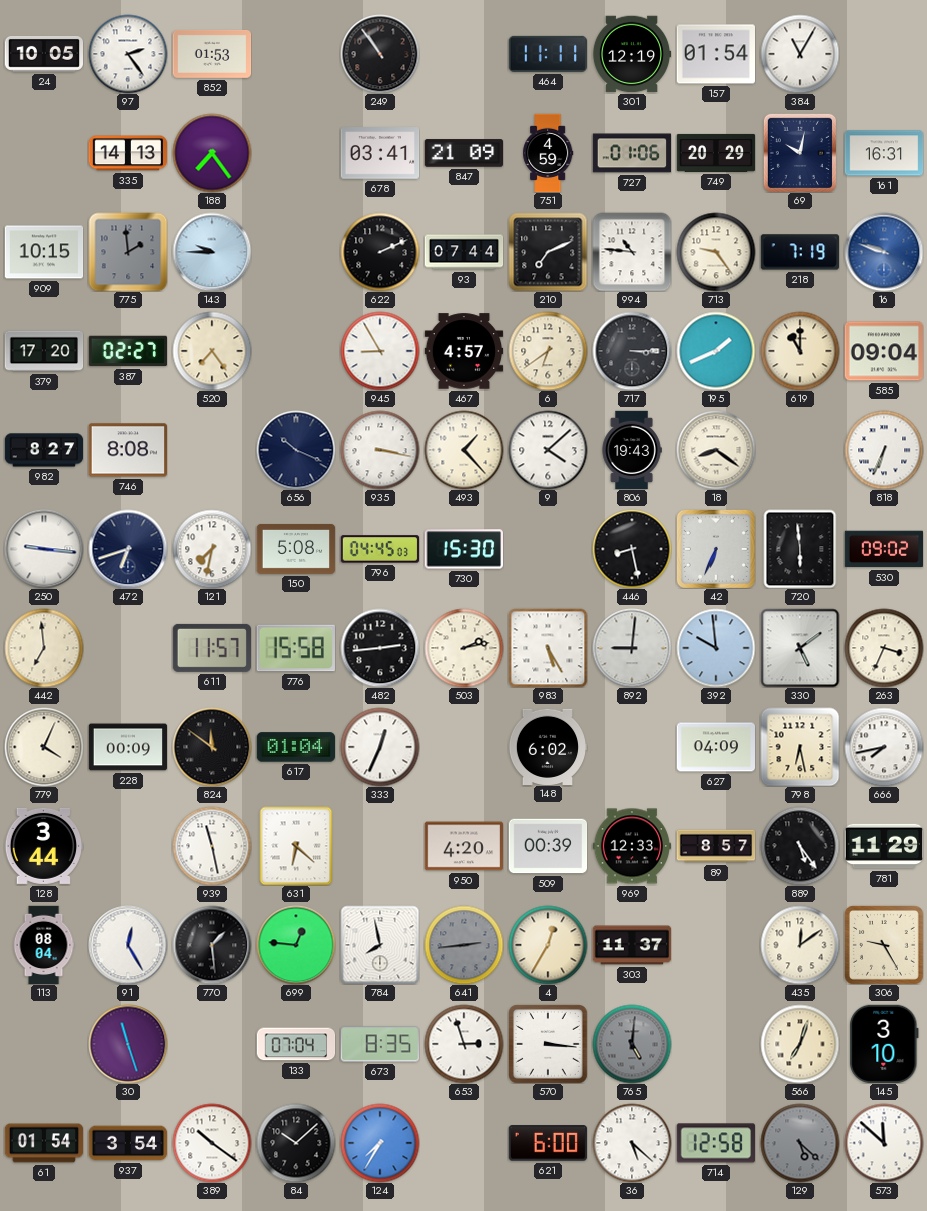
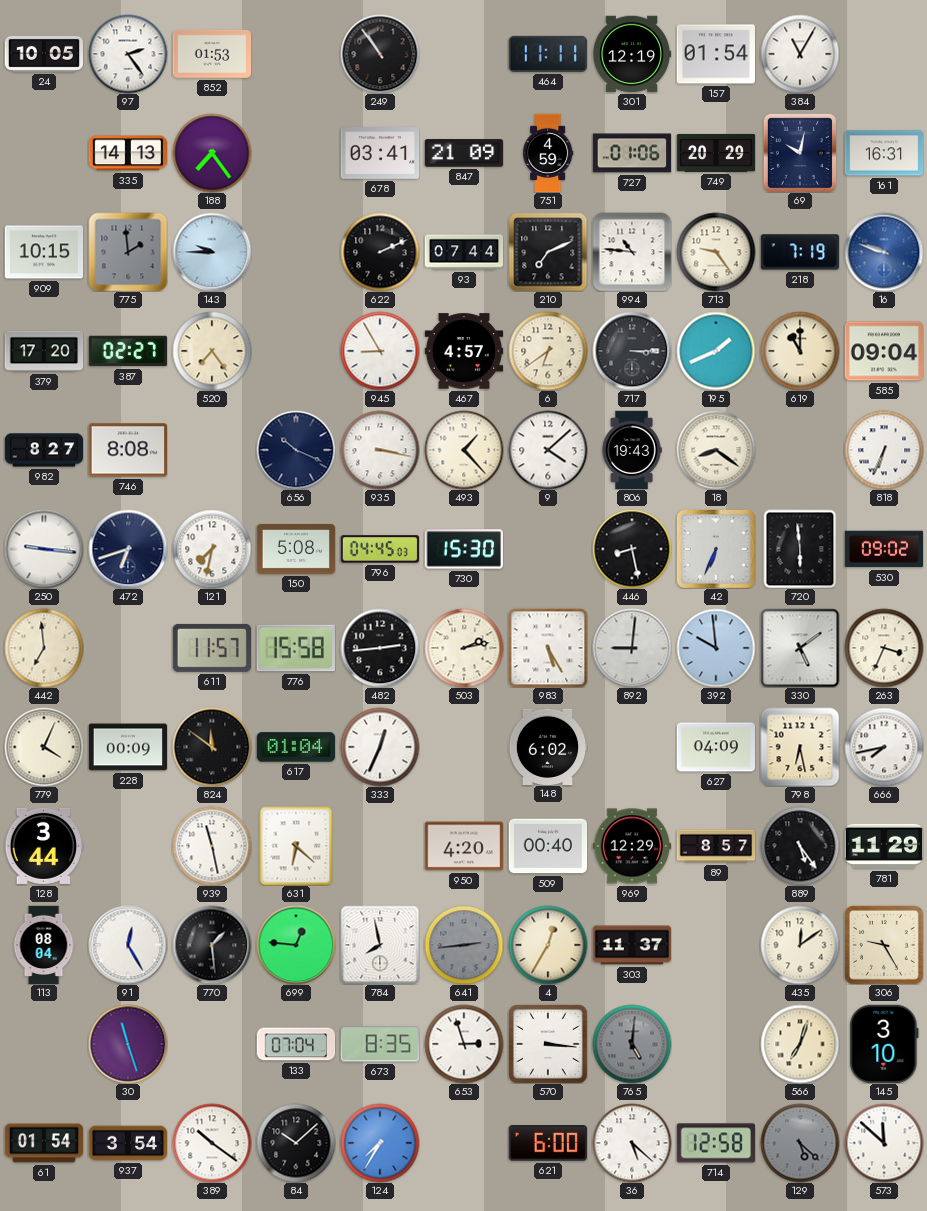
509: 00:39 -> 00:40 (548, 846)
969: 12:33 -> 12:29 (631, 846)
